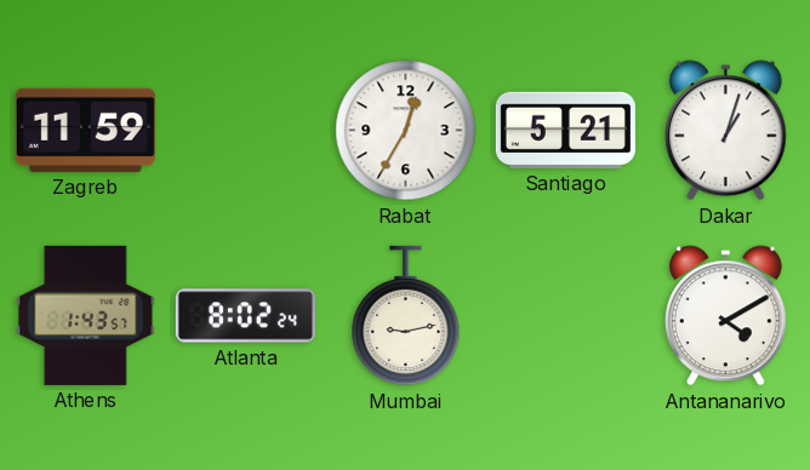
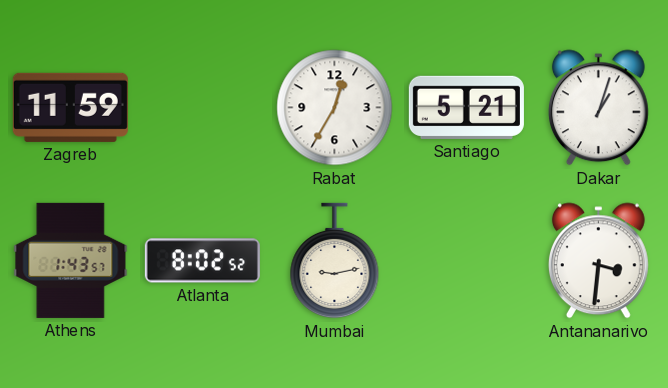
Atlanta: 8:02:24 -> 8:02:52 (202, 261)
Antananarivo: 4:10 -> 3:31 (598, 261)
